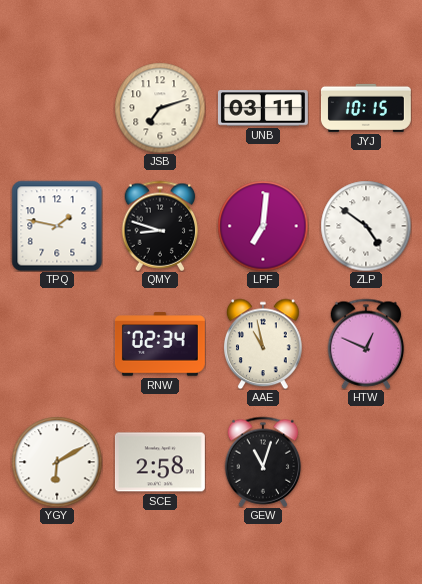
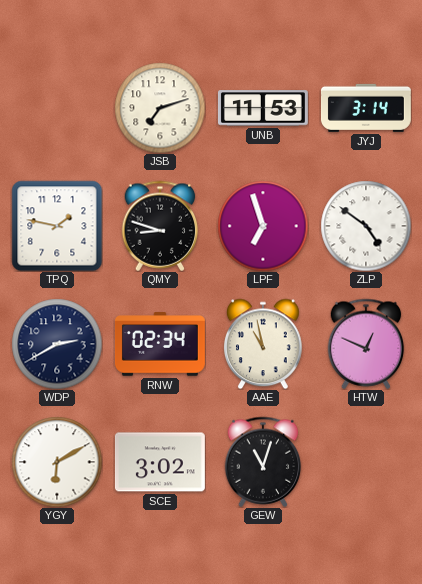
UNB: 03:11 -> 11:53 (263, 108)
JYJ: 10:15 -> 3:14 (366, 108)
LPF: 7:01 -> 6:57 (263, 226)
WDP: none -> 2:40 (57, 344)
SCE: 2:58 -> 3:02 (160, 462)
